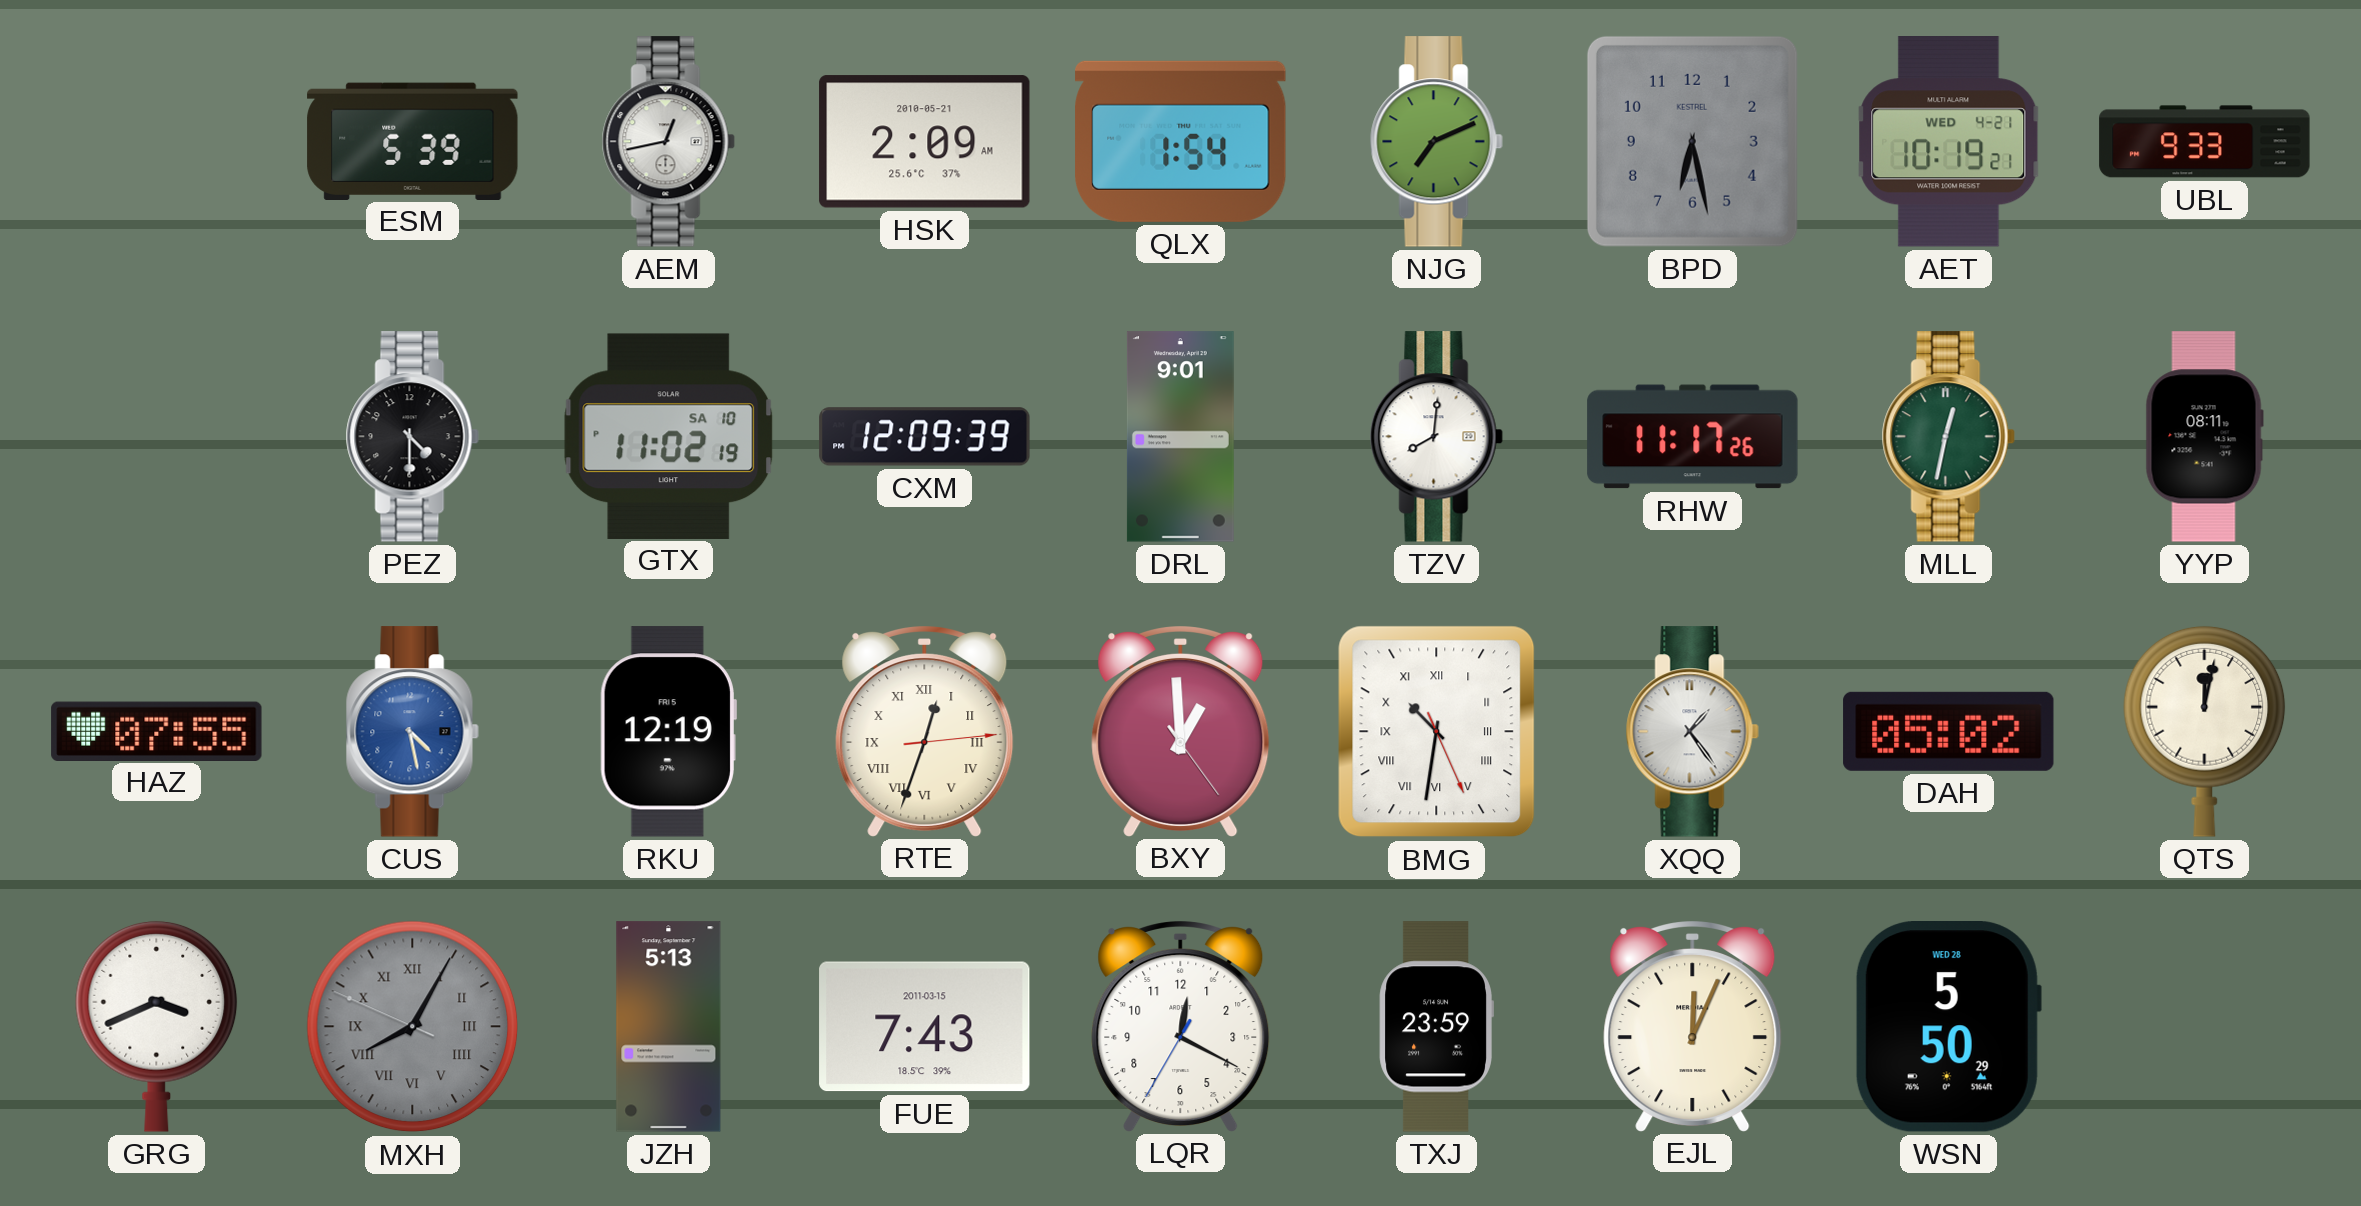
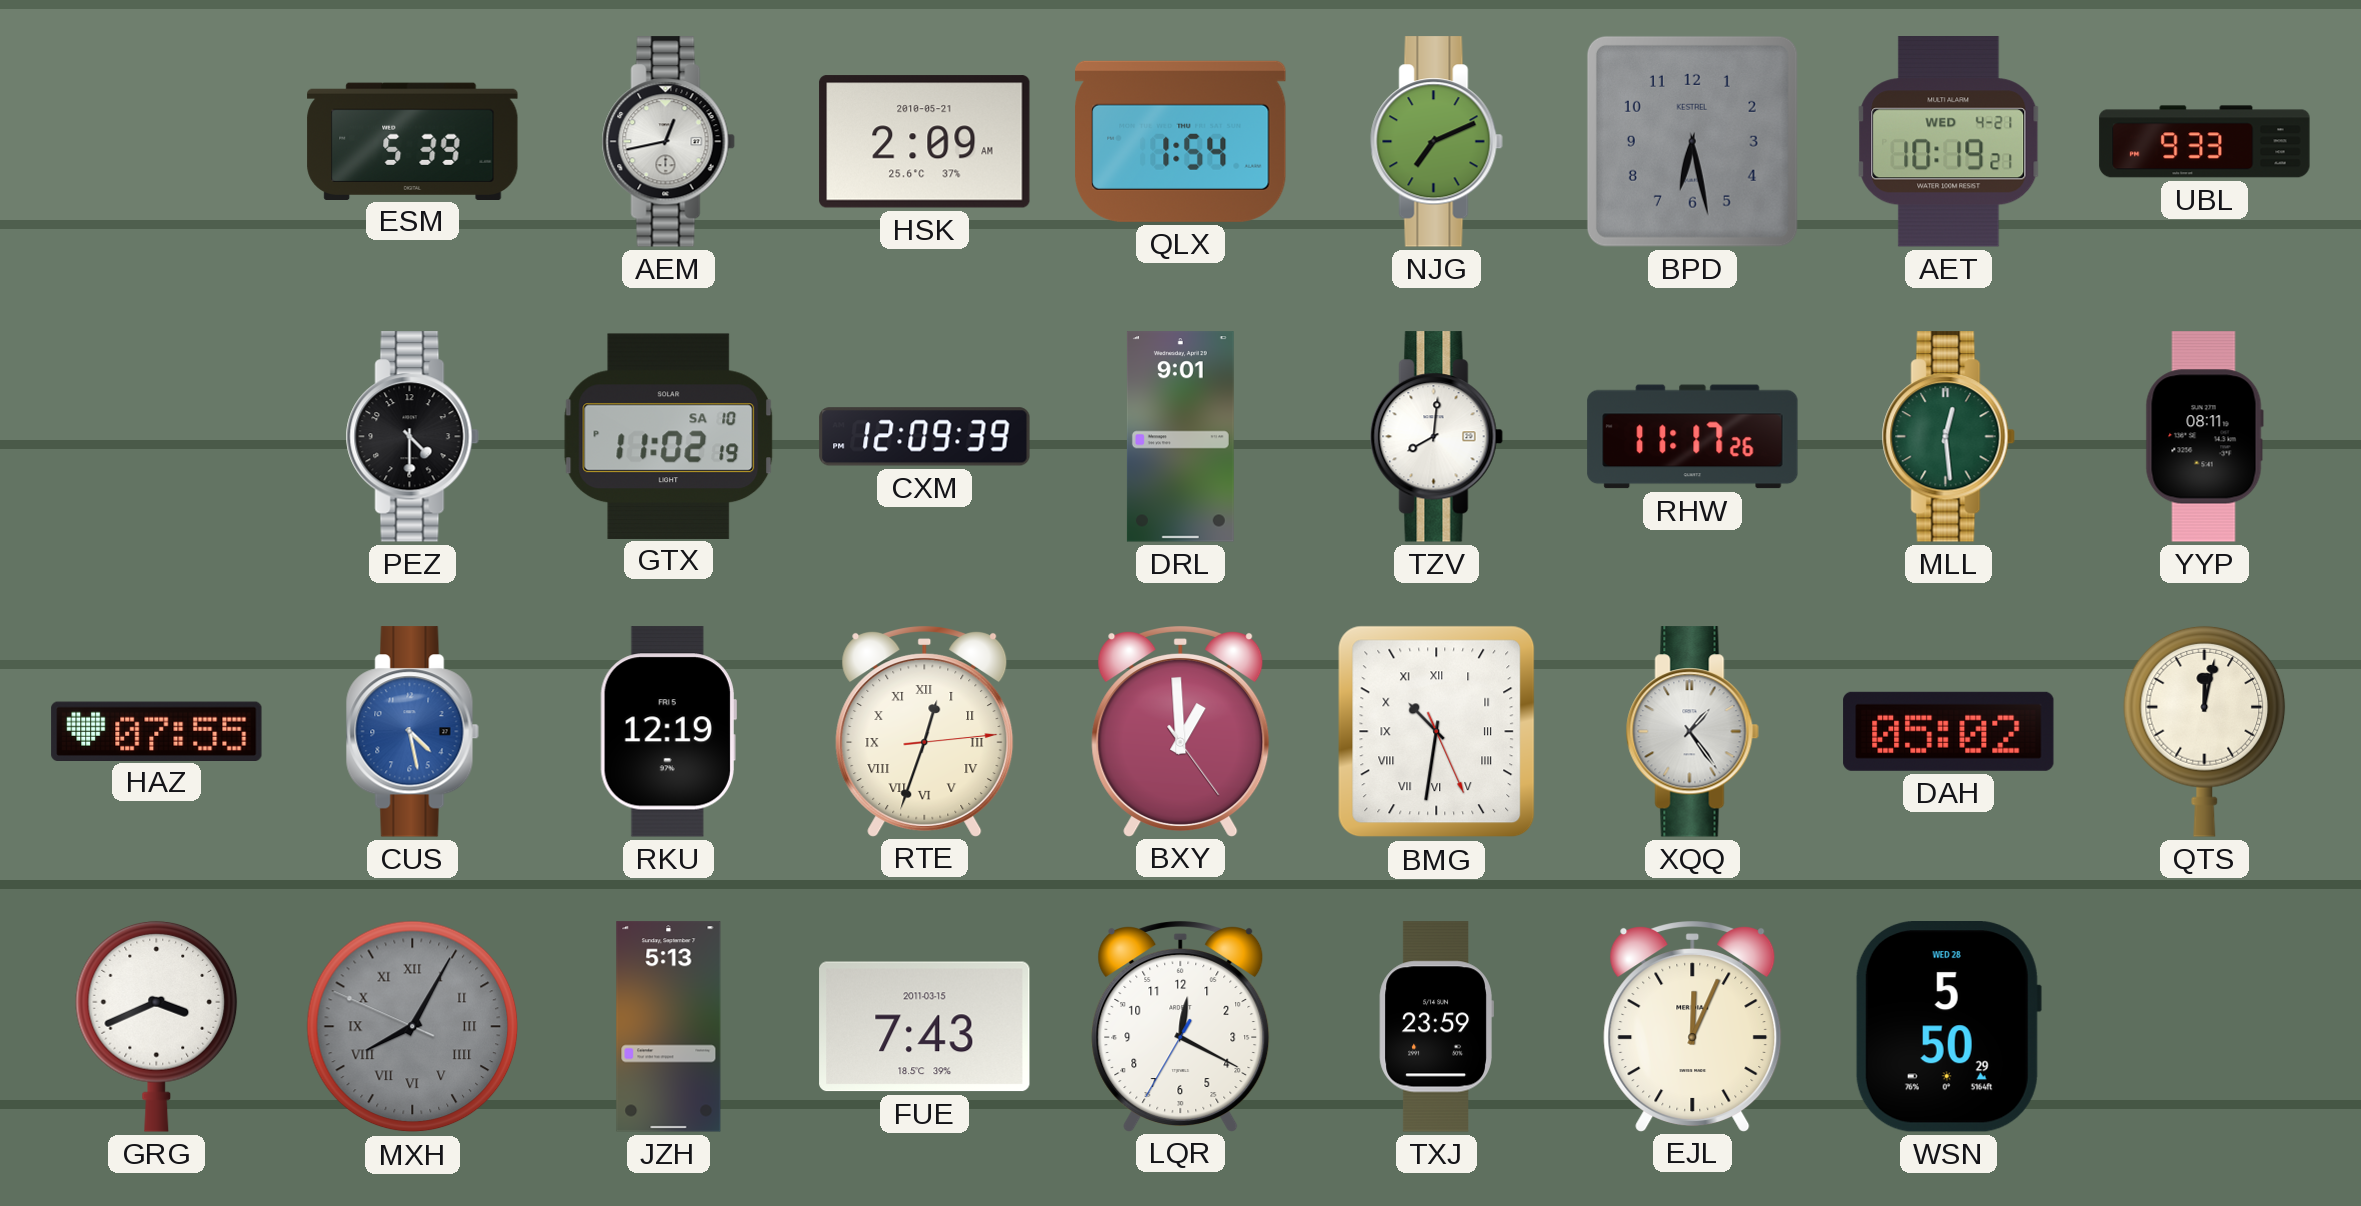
MLL: 12:32 -> 12:29 (1948, 437)
